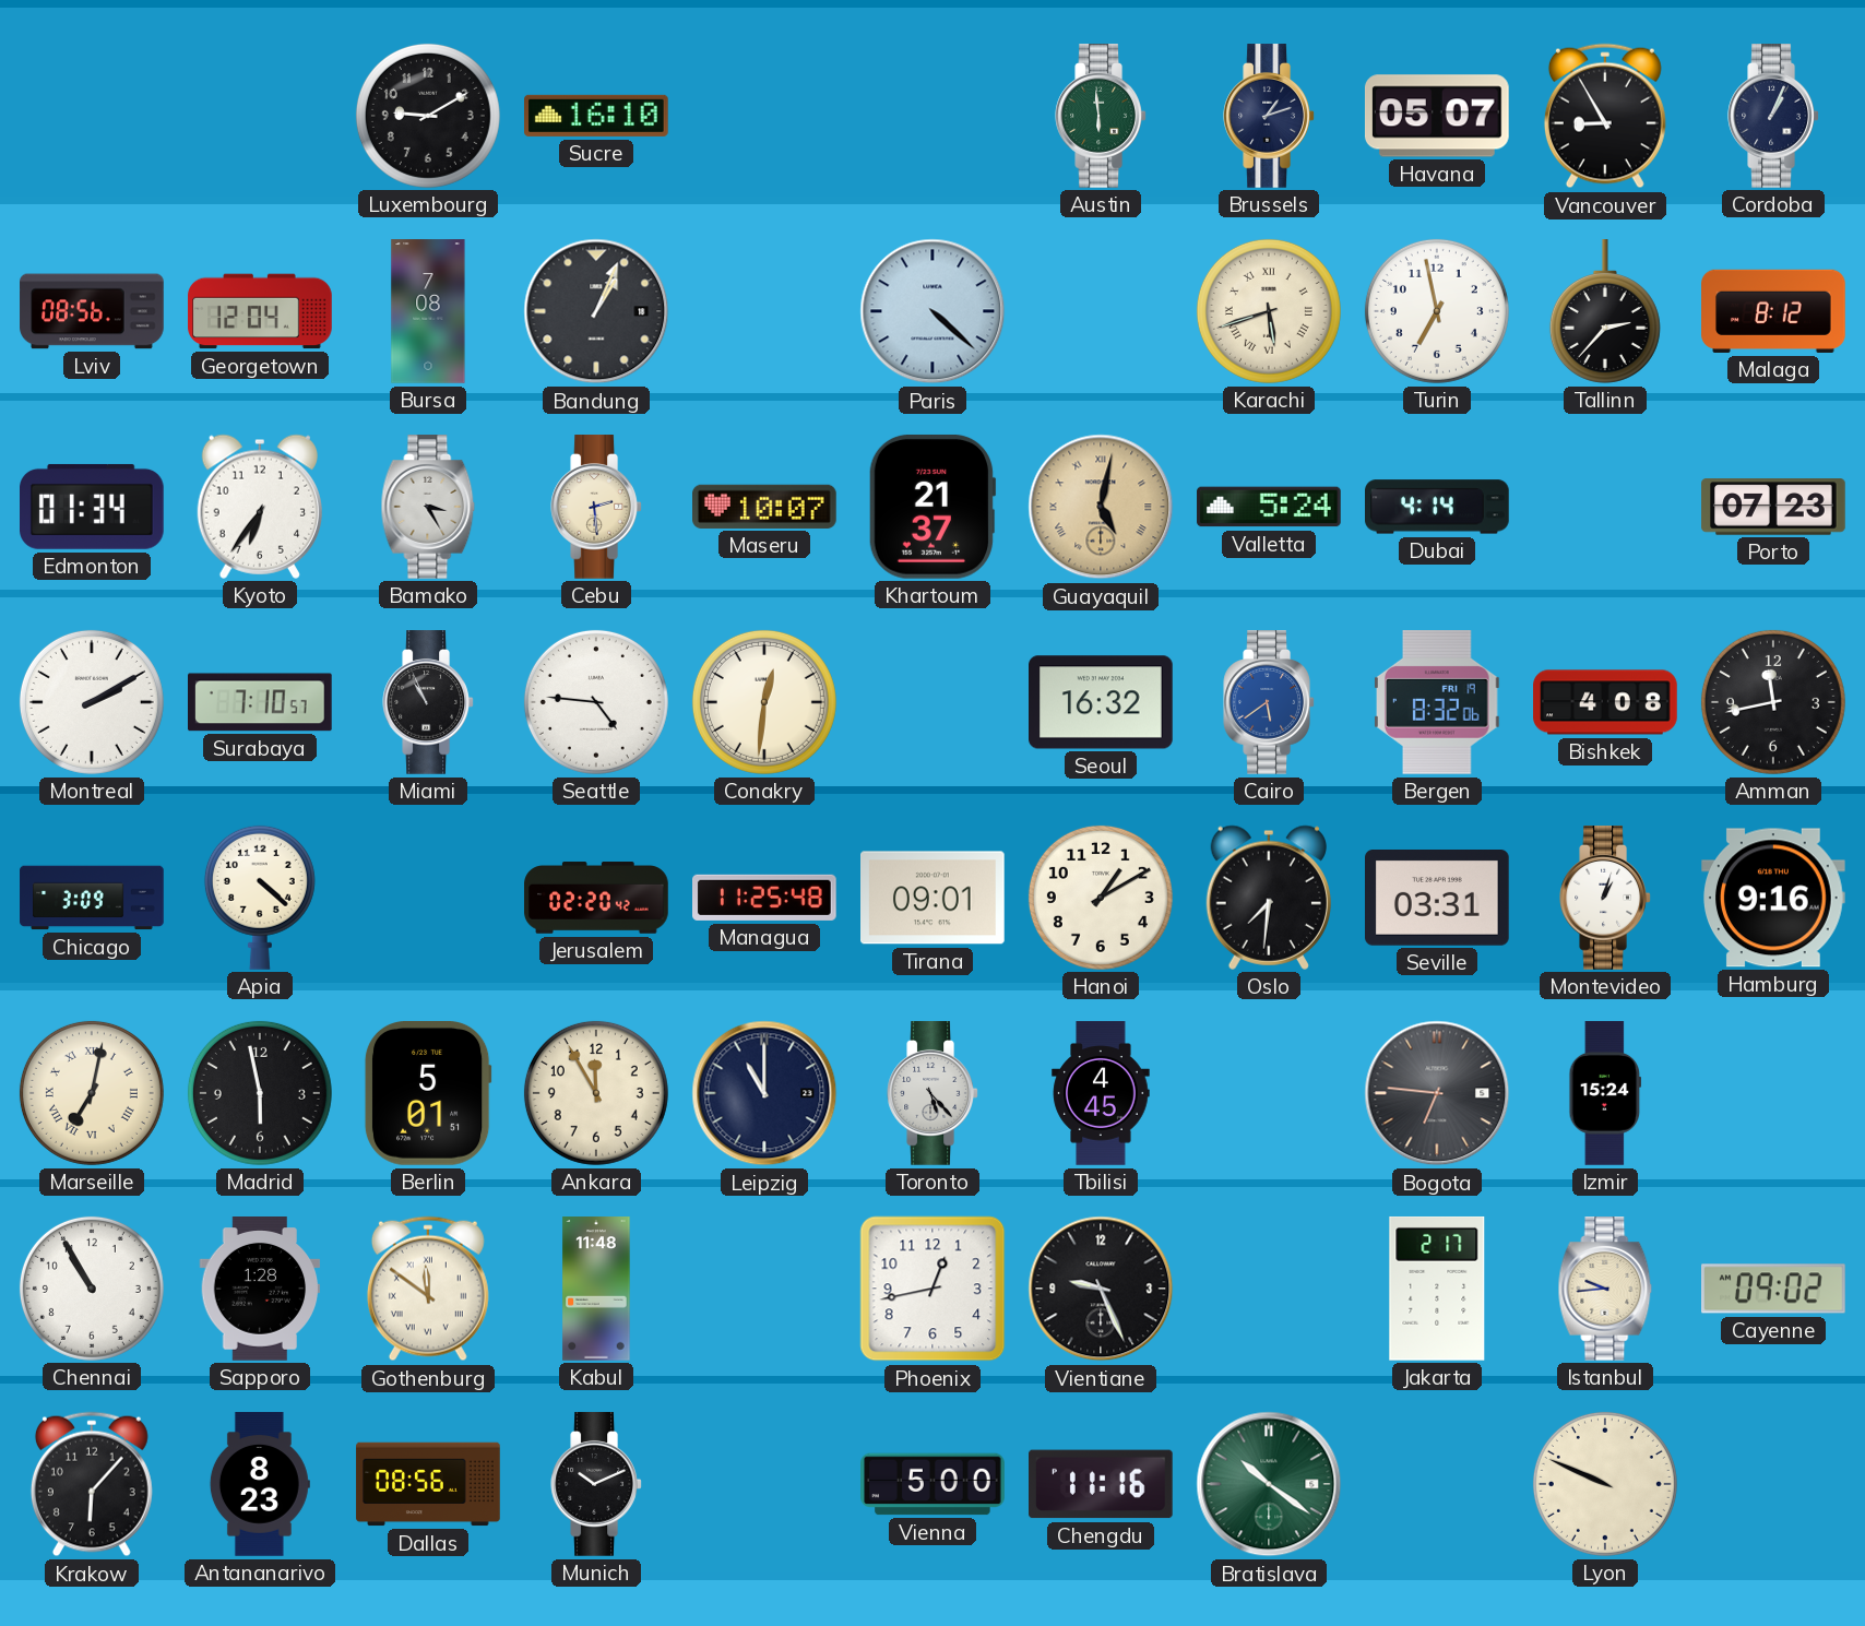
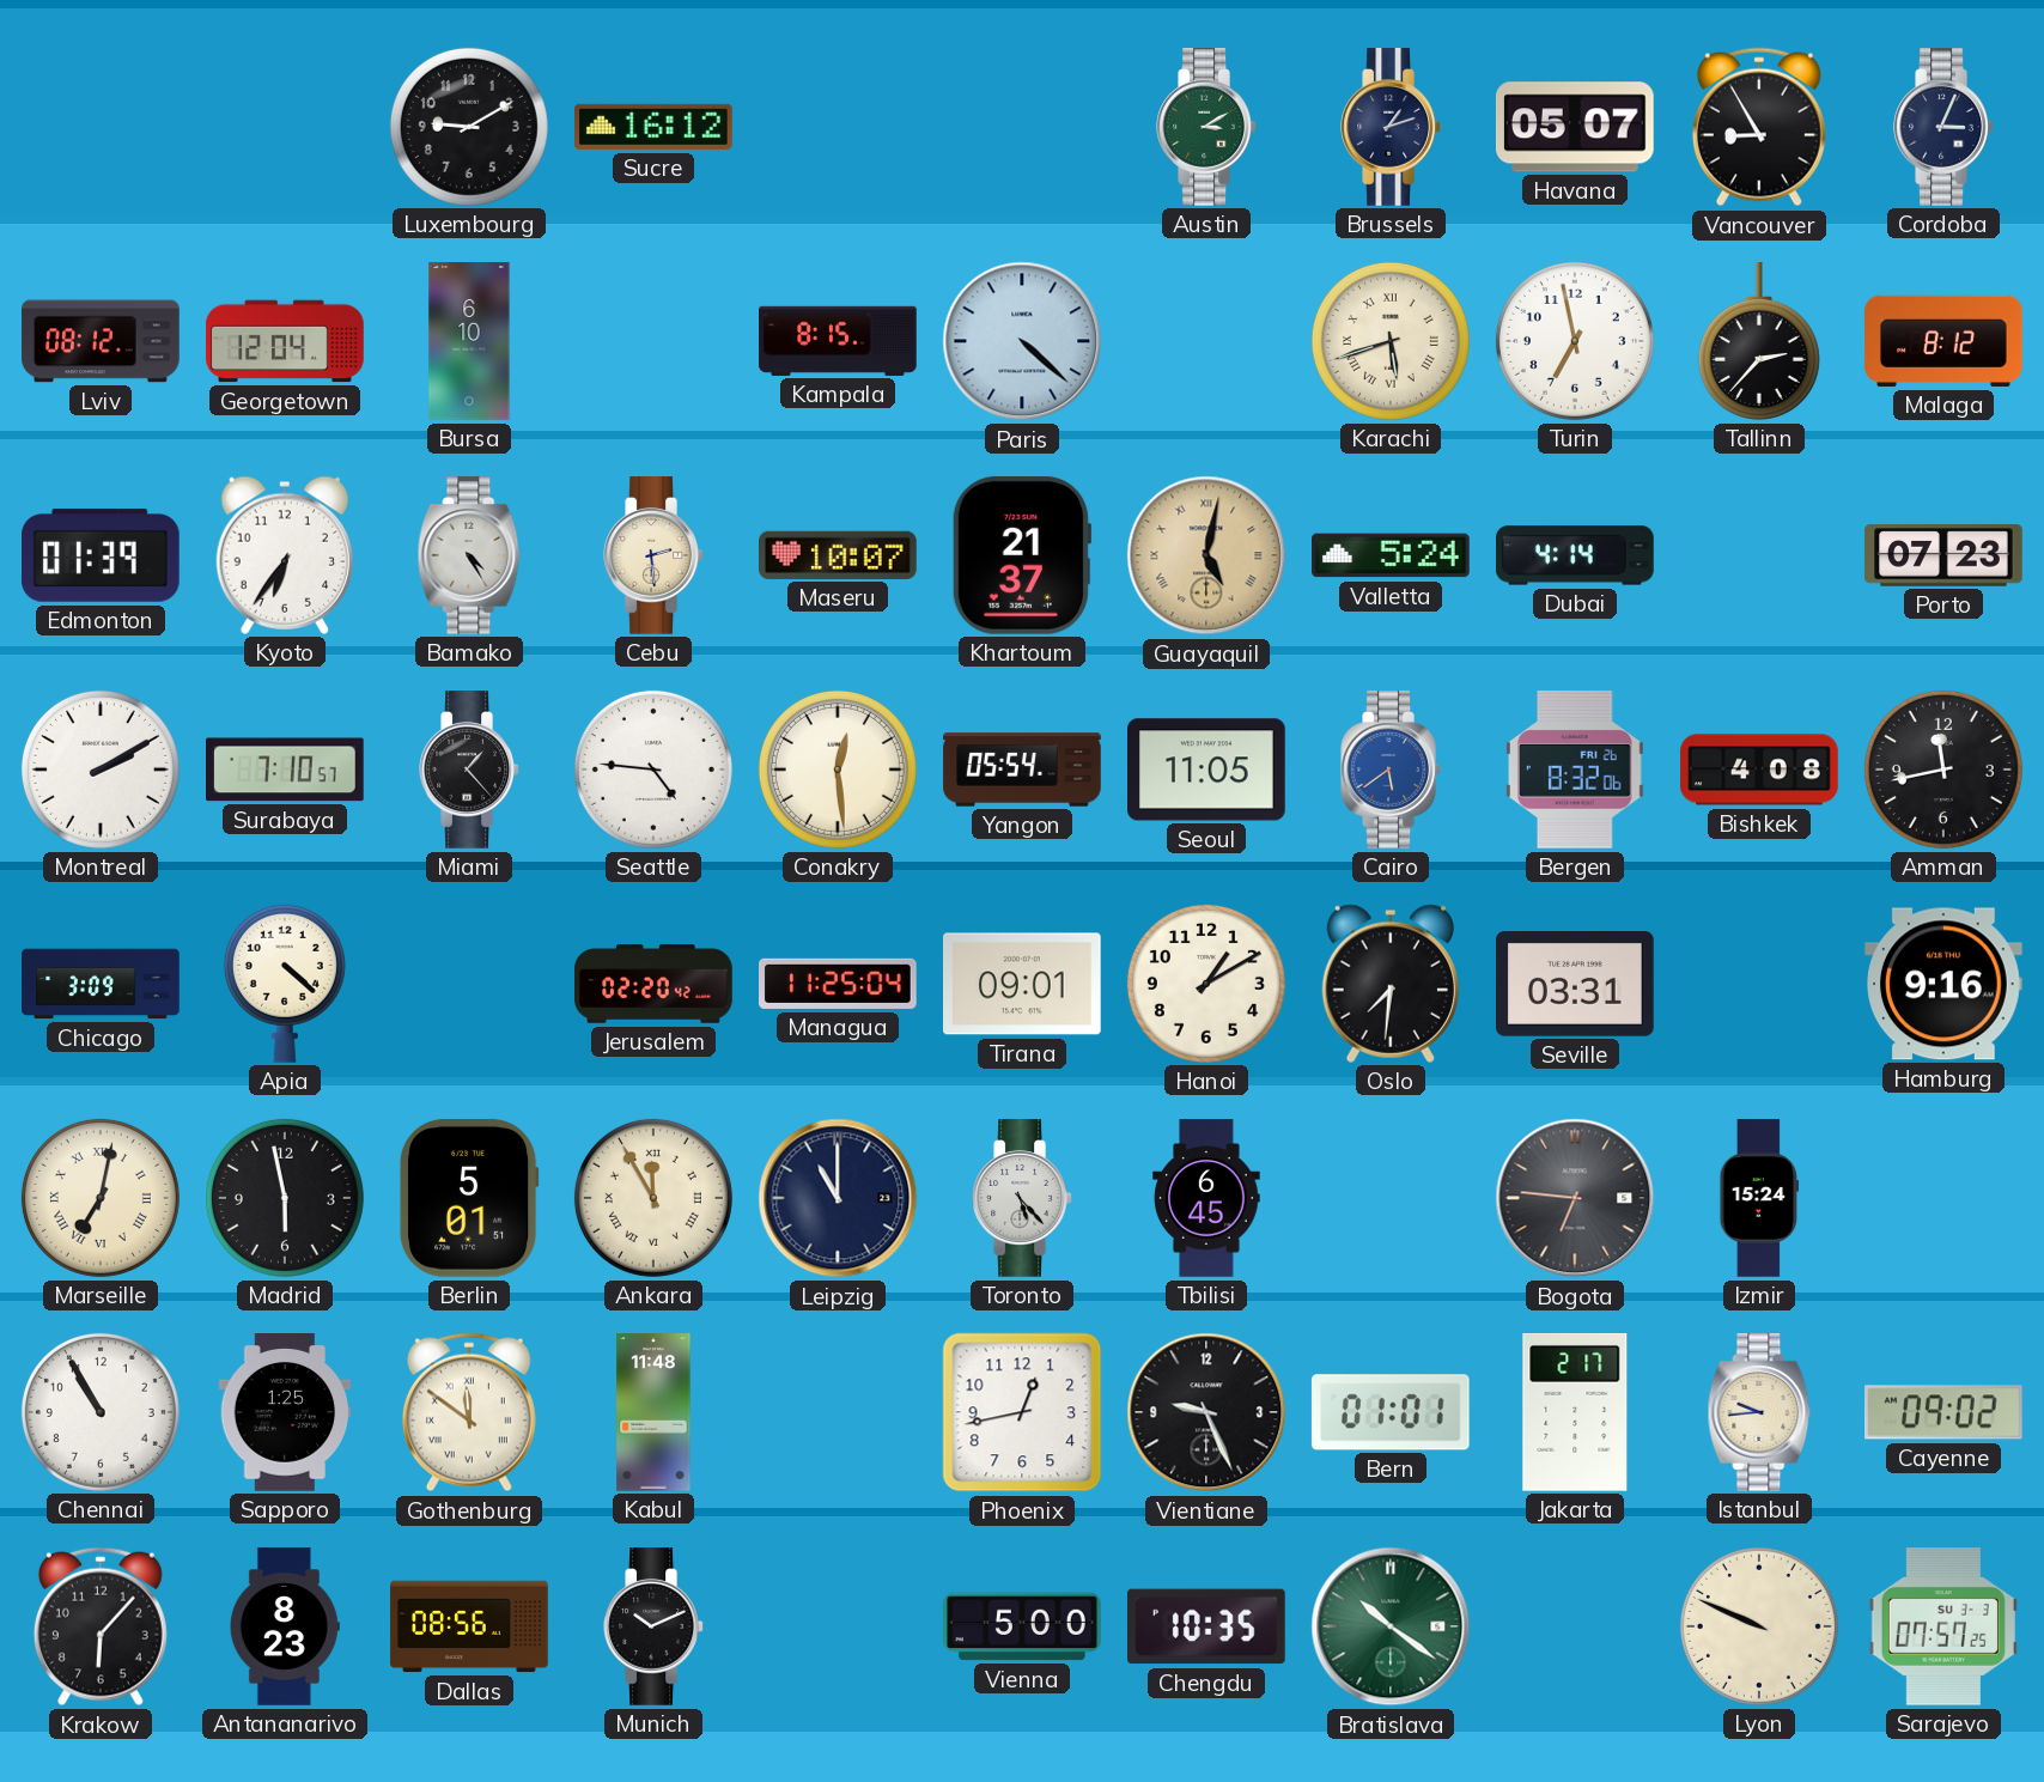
Sucre: 16:10 -> 16:12 (655, 127)
Austin: 5:59 -> 3:10 (1206, 127)
Cordoba: 1:04 -> 3:04 (1943, 127)
Lviv: 08:56 -> 08:12 (101, 341)
Bursa: 7:08 -> 6:10 (469, 341)
Bandung: 1:04 -> none (596, 311)
Kampala: none -> 8:15 (838, 341)
Edmonton: 01:34 -> 01:39 (102, 555)
Bamako: 3:25 -> 4:25 (469, 555)
Miami: 10:56 -> 1:23 (469, 770)
Conakry: 12:31 -> 12:29 (838, 770)
Yangon: none -> 05:54 (1022, 770)
Seoul: 16:32 -> 11:05 (1207, 770)
Bergen date: FRI 19 -> FRI 26 (1576, 771)
Managua: 11:25:48 -> 11:25:04 (839, 984)
Montevideo: 1:03 -> none (1605, 898)
Ankara numerals: Arabic -> Roman (653, 1198)
Tbilisi: 4:45 -> 6:45 (1206, 1198)
Sapporo: 1:28 -> 1:25 (285, 1413)
Bern: none -> 01:01 (1391, 1412)
Chengdu: 11:16 -> 10:35 (1207, 1626)
Sarajevo: none -> 07:57 (1943, 1628)
